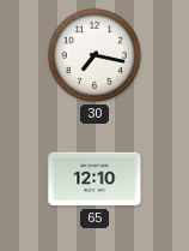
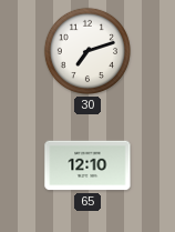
30: 7:17 -> 7:12 (87, 51)
